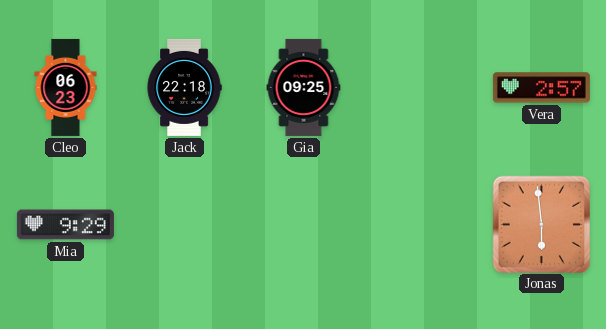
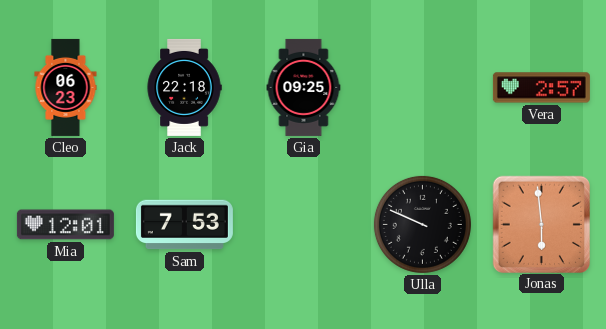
Mia: 9:29 -> 12:01 (65, 225)
Sam: none -> 7:53 (184, 225)
Ulla: none -> 9:49 (422, 224)
